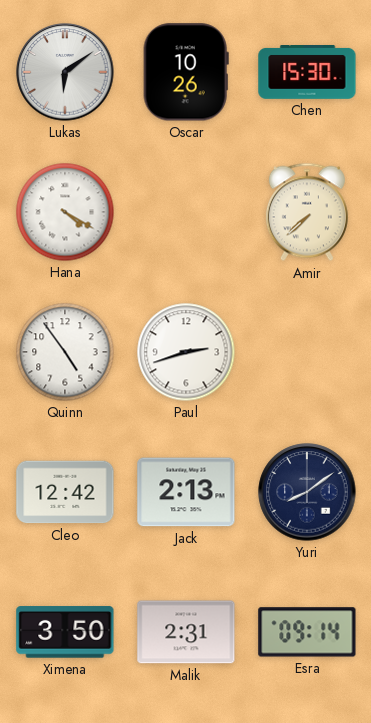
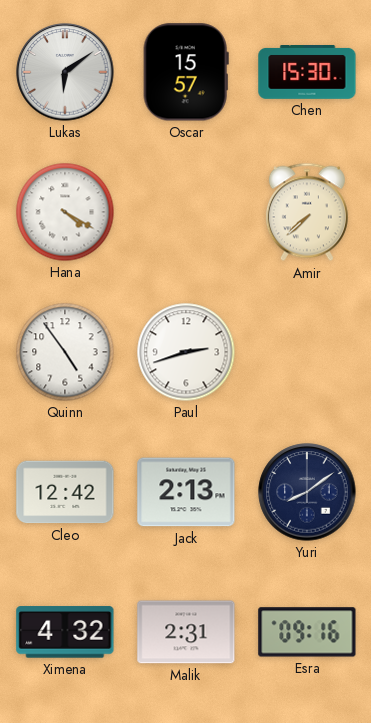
Oscar: 10:26 -> 15:57 (186, 72)
Ximena: 3:50 -> 4:32 (65, 632)
Esra: 09:14 -> 09:16 (307, 632)
